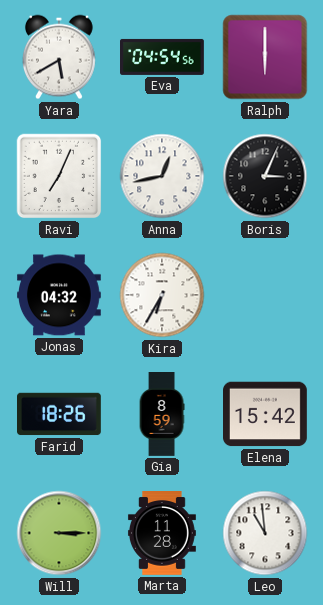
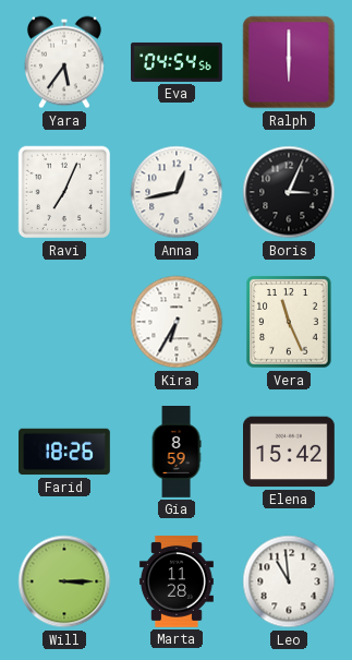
Yara: 5:40 -> 5:36 (64, 62)
Jonas: 04:32 -> none (60, 295)
Vera: none -> 11:26 (289, 322)
